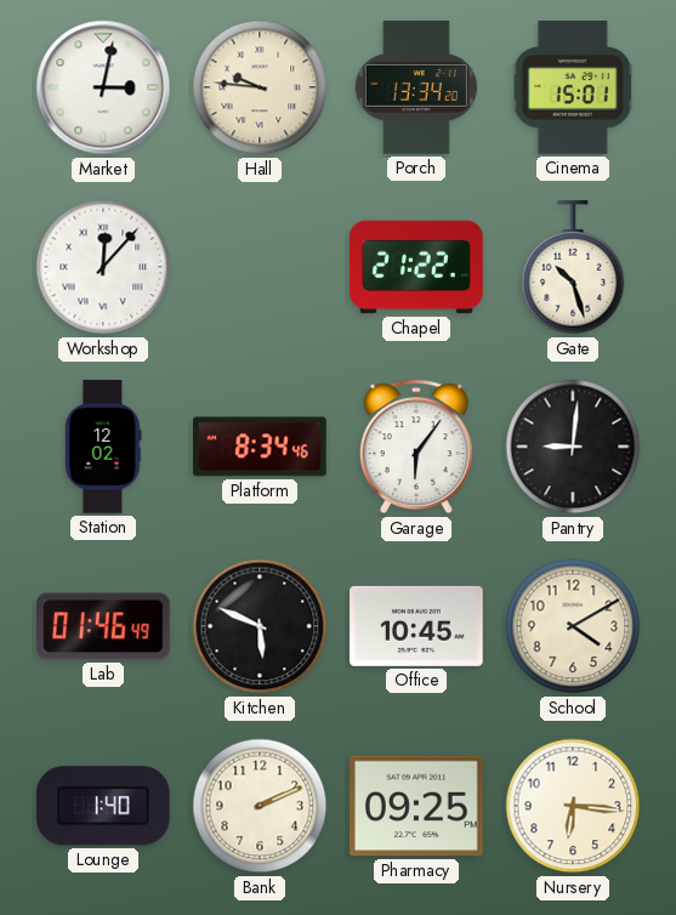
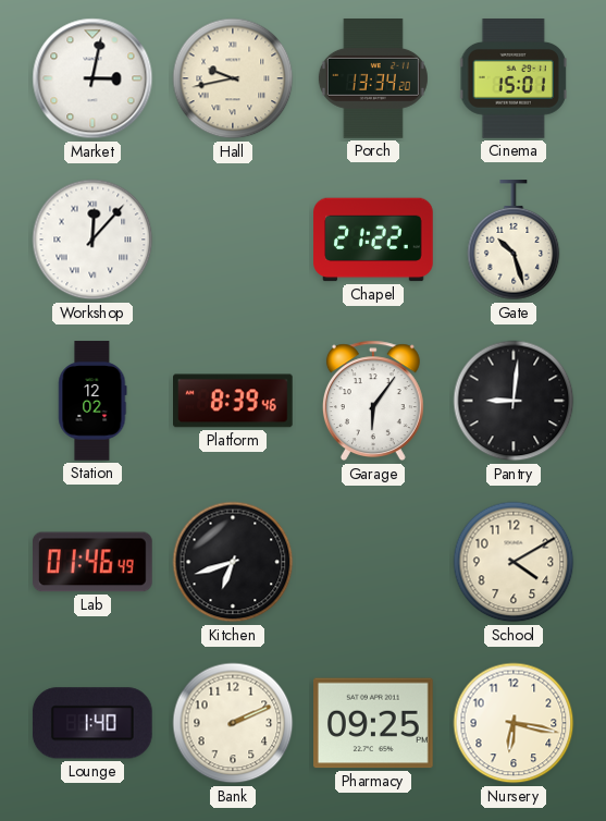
Hall: 9:46 -> 9:43 (233, 78)
Platform: 8:34 -> 8:39 (234, 401)
Kitchen: 5:49 -> 6:42 (233, 562)
Office: 10:45 -> none (417, 626)
Nursery: 6:16 -> 6:17 (514, 723)
